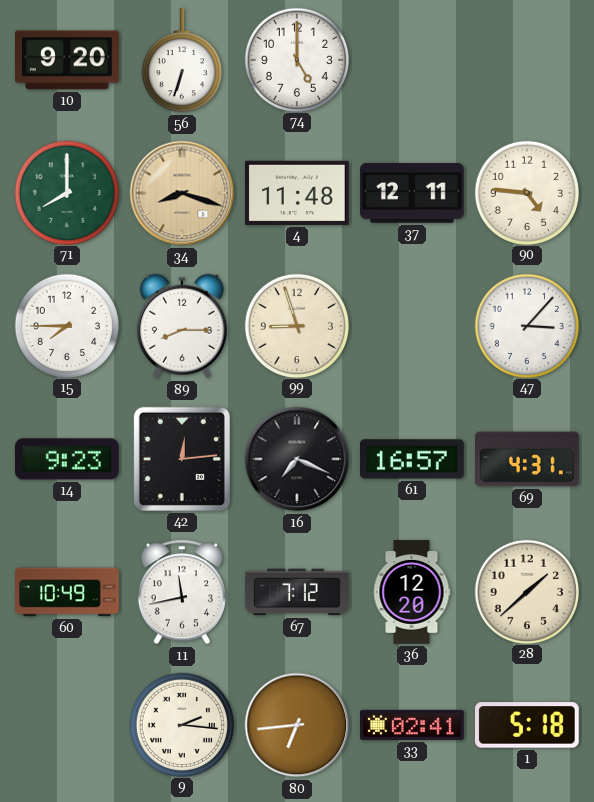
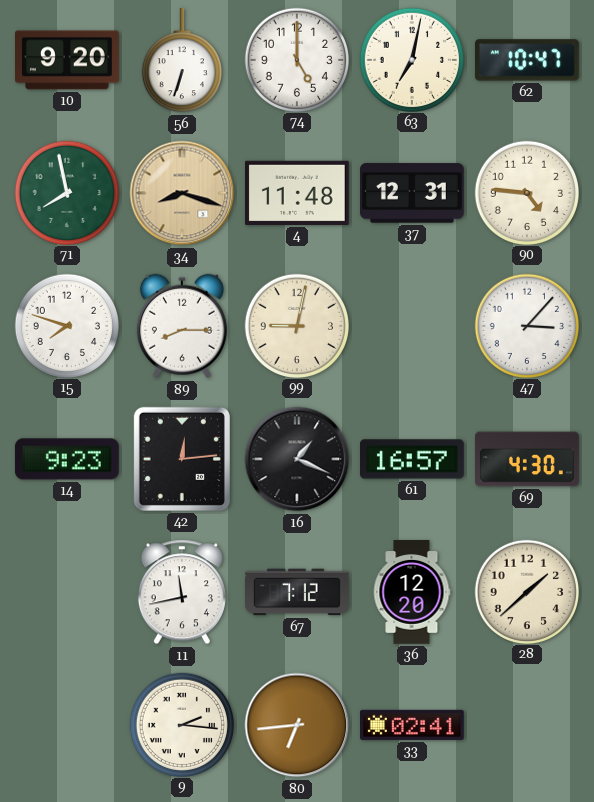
63: none -> 7:02 (411, 59)
62: none -> 10:47 (527, 60)
71: 8:00 -> 7:58 (66, 192)
37: 12:11 -> 12:31 (413, 193)
15: 7:45 -> 7:48 (66, 325)
99: 8:57 -> 9:02 (296, 325)
16: 7:19 -> 1:19 (297, 459)
69: 4:31 -> 4:30 (527, 459)
60: 10:49 -> none (67, 592)
1: 5:18 -> none (528, 725)
